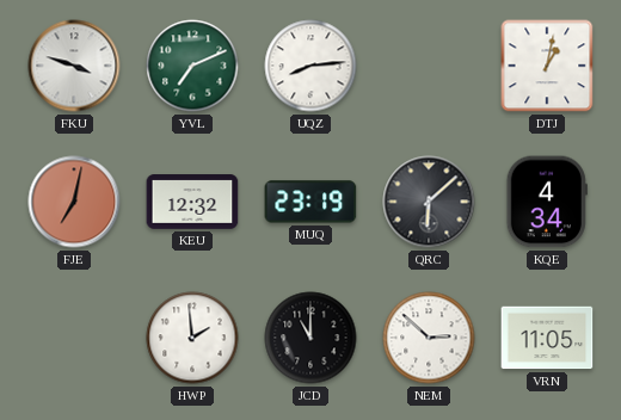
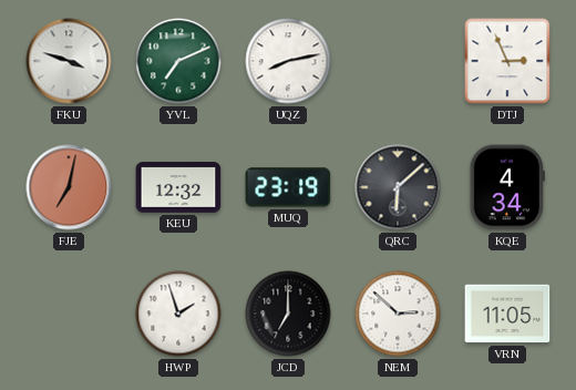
UQZ: 8:14 -> 8:13 (288, 61)
DTJ: 1:02 -> 2:56 (507, 61)
HWP: 1:59 -> 1:57 (178, 314)
JCD: 11:00 -> 7:00 (288, 314)
